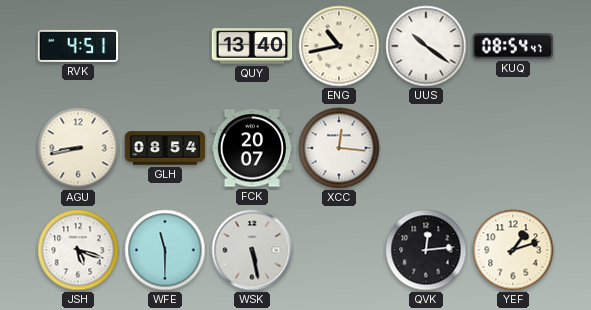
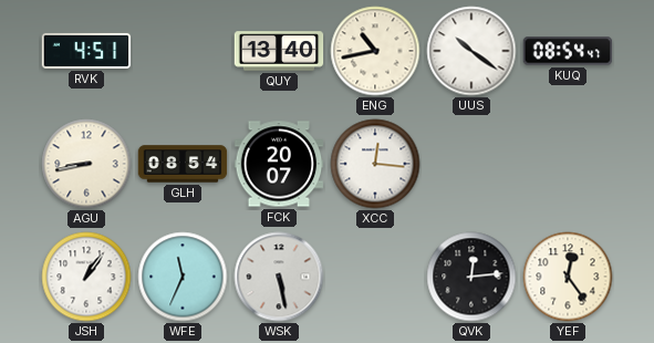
JSH: 5:18 -> 1:06 (86, 277)
WFE: 11:30 -> 11:34 (183, 277)
YEF: 1:12 -> 12:24 (568, 277)
